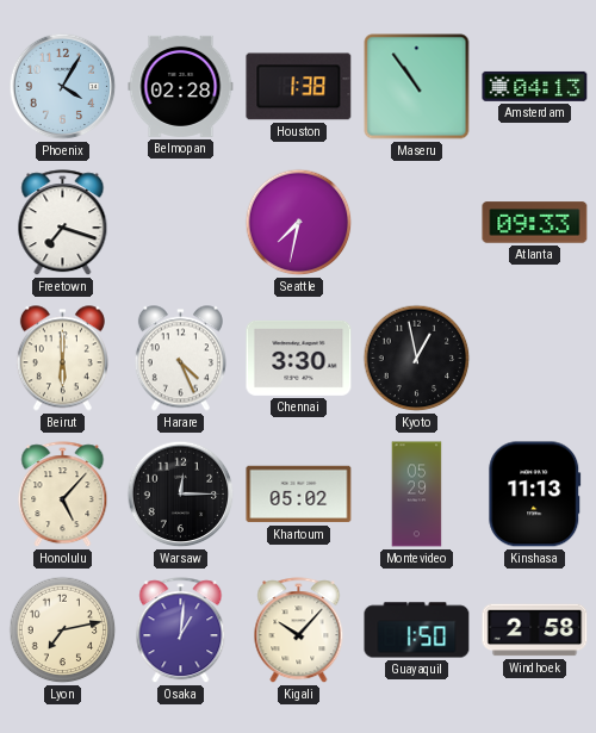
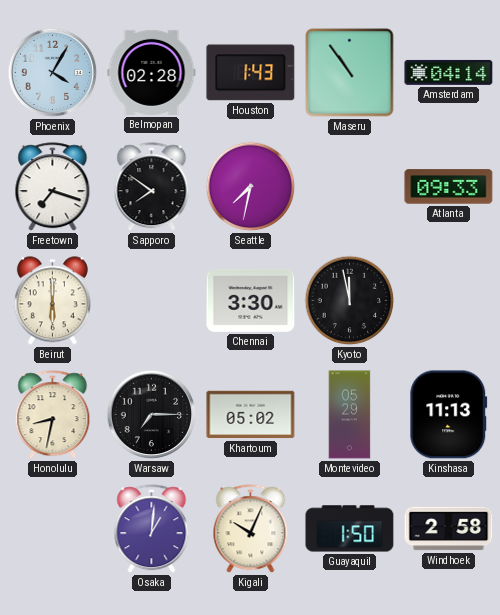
Houston: 1:38 -> 1:43 (251, 73)
Amsterdam: 04:13 -> 04:14 (449, 72)
Sapporo: none -> 7:51 (152, 187)
Harare: 4:26 -> none (180, 359)
Kyoto: 12:58 -> 11:58 (350, 301)
Honolulu: 5:07 -> 8:32 (53, 415)
Warsaw: 12:15 -> 7:15 (152, 415)
Lyon: 7:13 -> none (63, 630)
Kigali: 10:07 -> 10:04 (251, 529)
